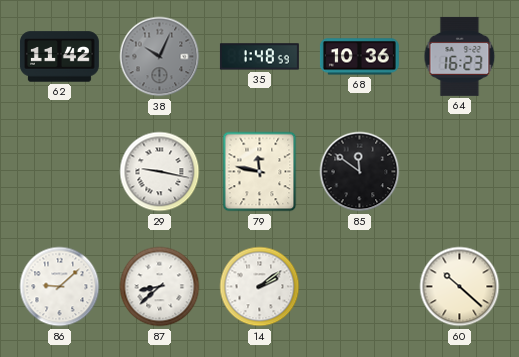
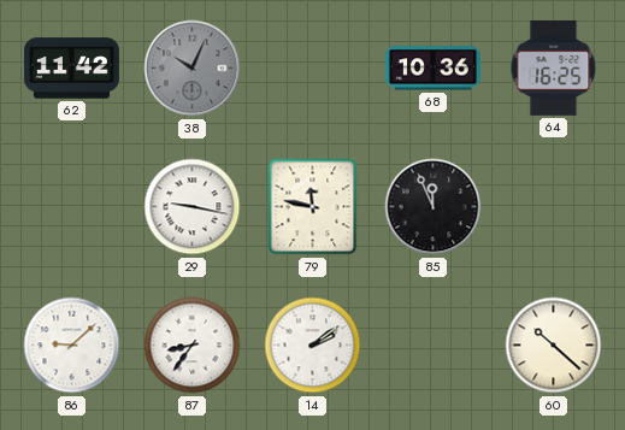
35: 1:48 -> none (259, 57)
64: 16:23 -> 16:25 (554, 67)
85: 11:51 -> 11:56 (434, 207)
87: 8:38 -> 8:36 (193, 346)
